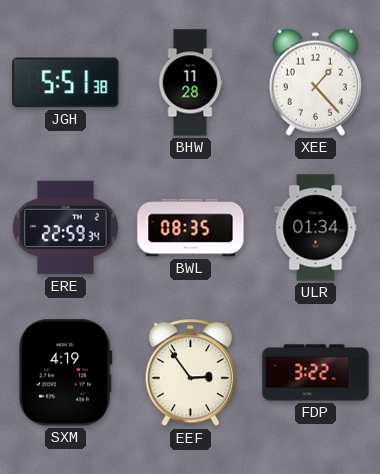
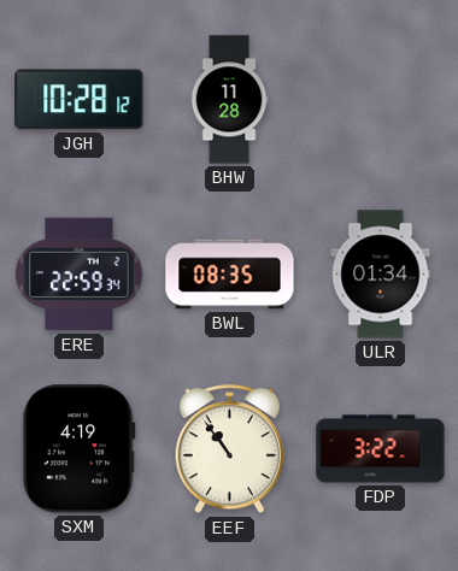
JGH: 5:51 -> 10:28 (80, 100)
XEE: 1:23 -> none (315, 82)
EEF: 2:54 -> 10:54 (229, 449)
